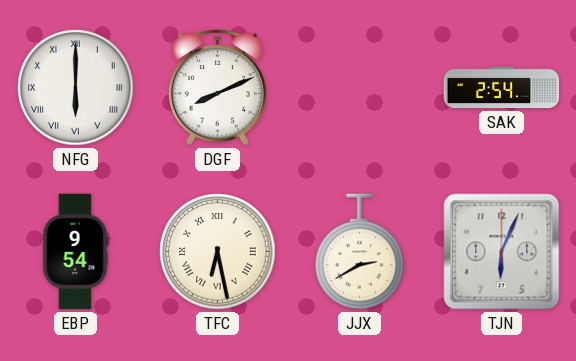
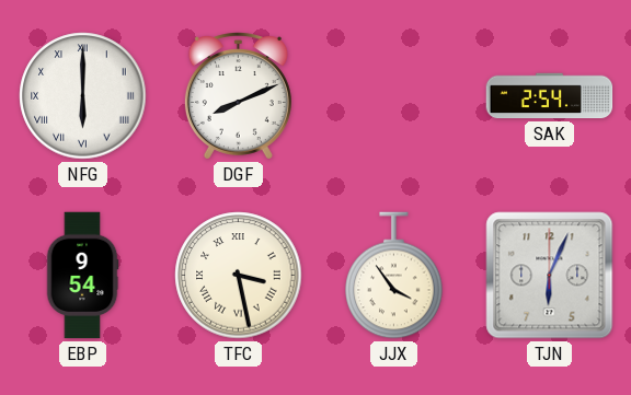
TFC: 6:28 -> 3:28 (239, 276)
JJX: 2:40 -> 3:54 (394, 276)
